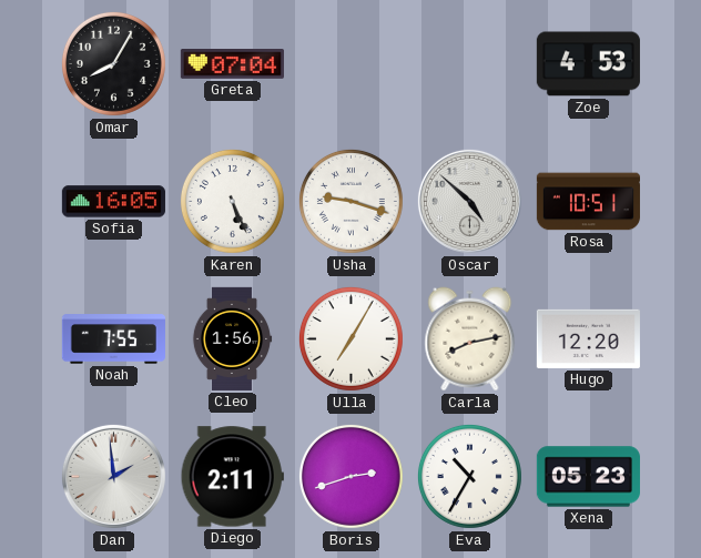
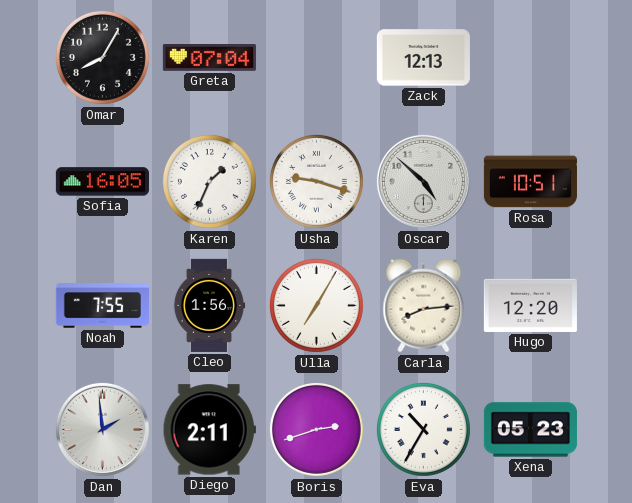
Zack: none -> 12:13 (423, 58)
Zoe: 4:53 -> none (588, 64)
Karen: 5:26 -> 1:34 (209, 181)
Carla: 8:13 -> 8:14 (424, 306)
